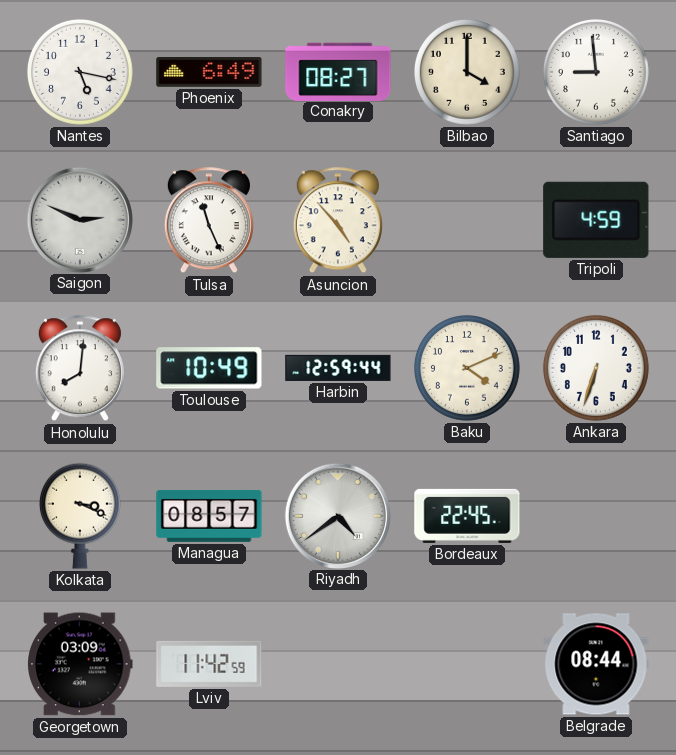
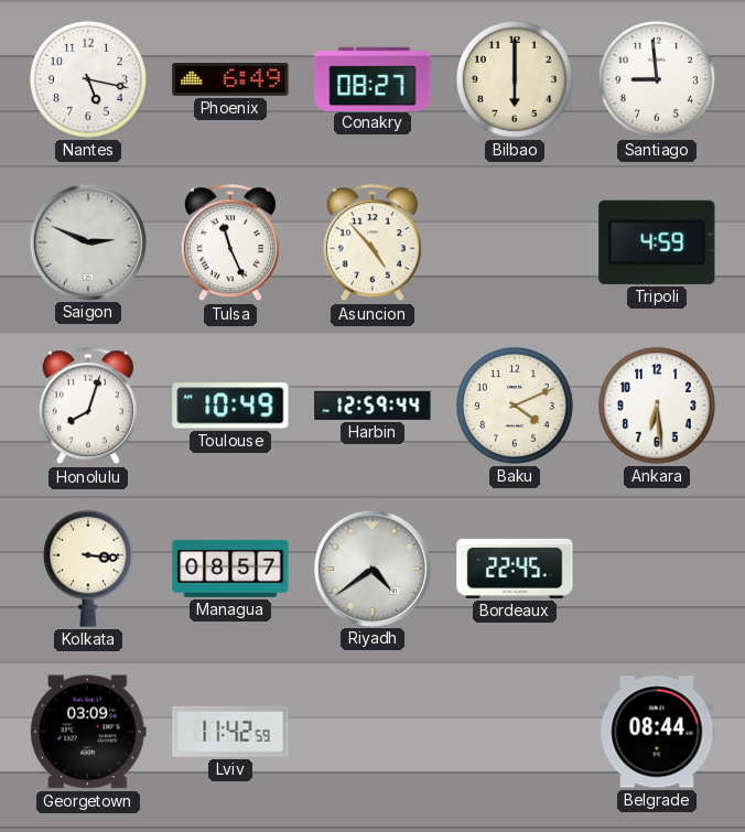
Bilbao: 4:00 -> 6:00 (515, 79)
Honolulu: 8:01 -> 8:03 (88, 407)
Ankara: 6:33 -> 6:29 (657, 406)
Kolkata: 3:19 -> 3:16 (88, 569)
